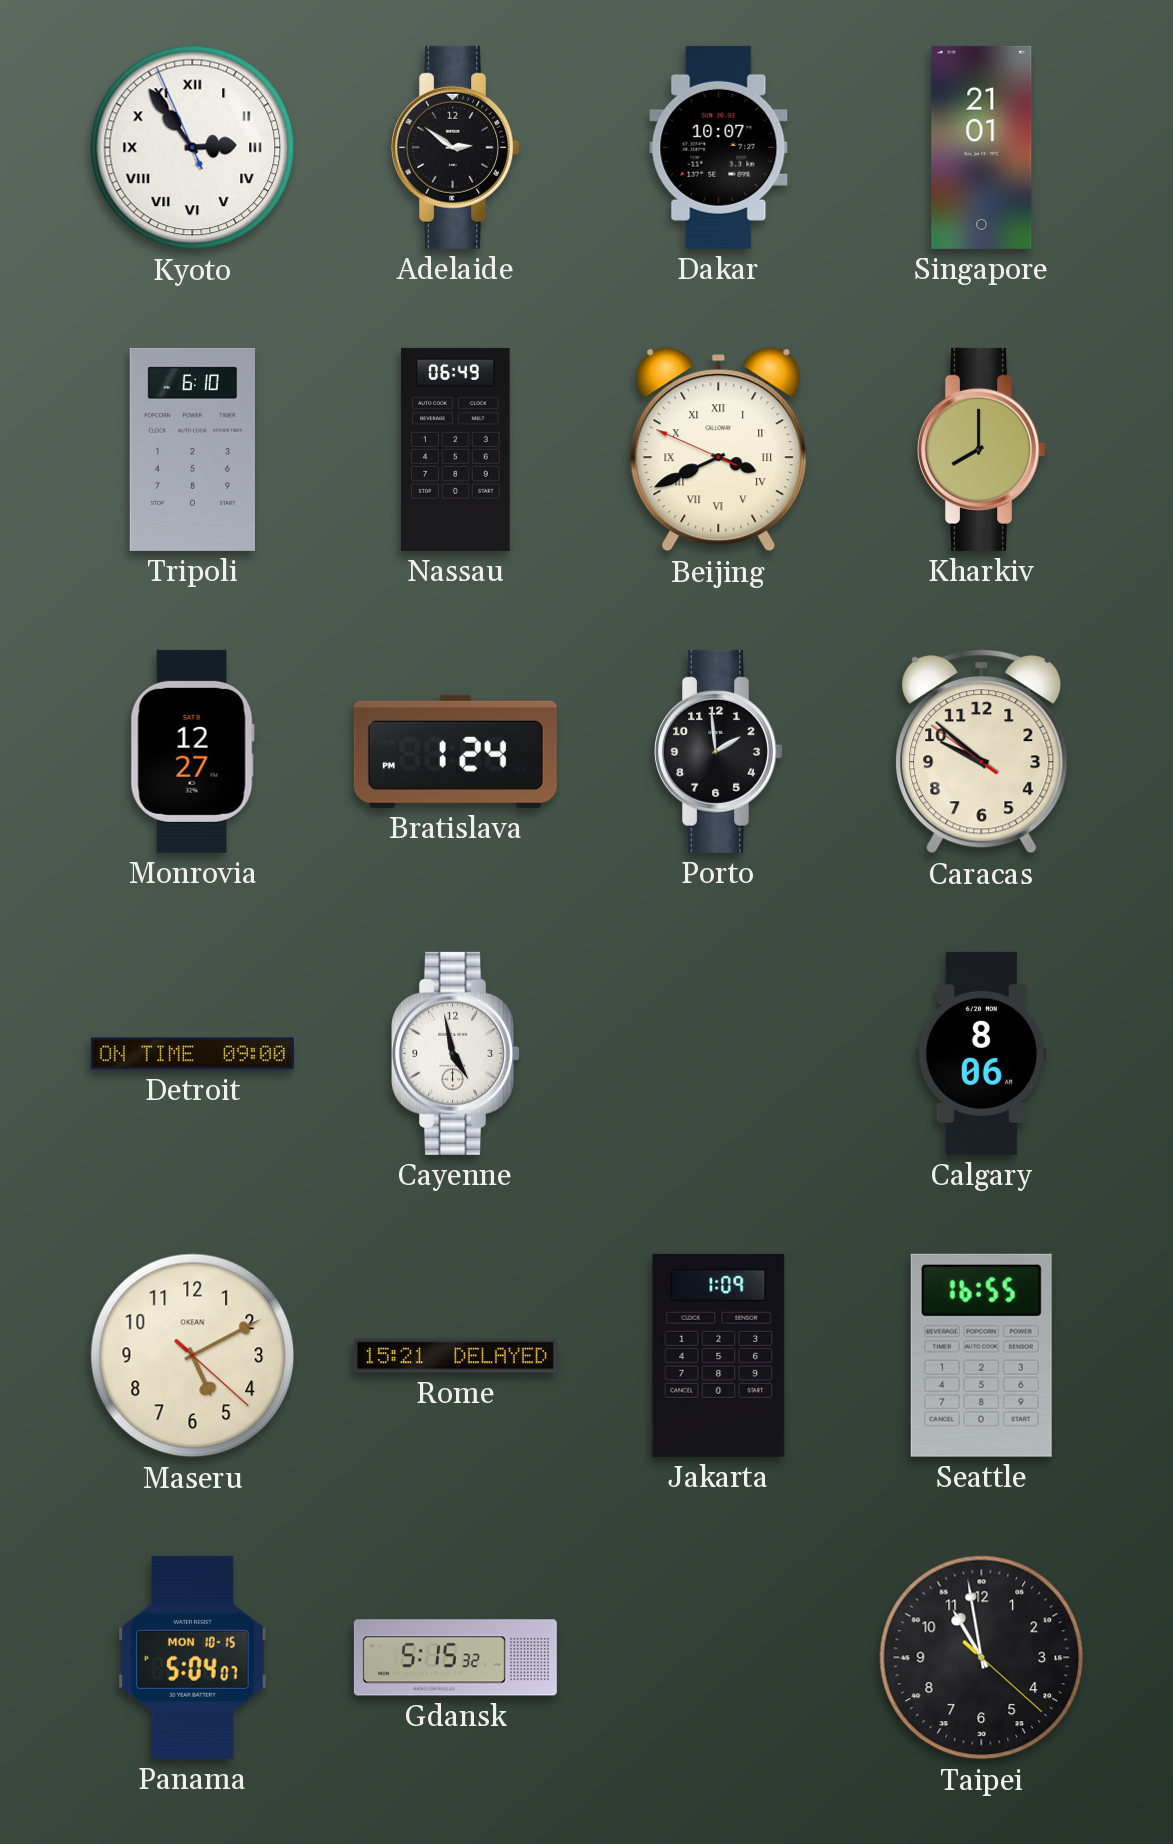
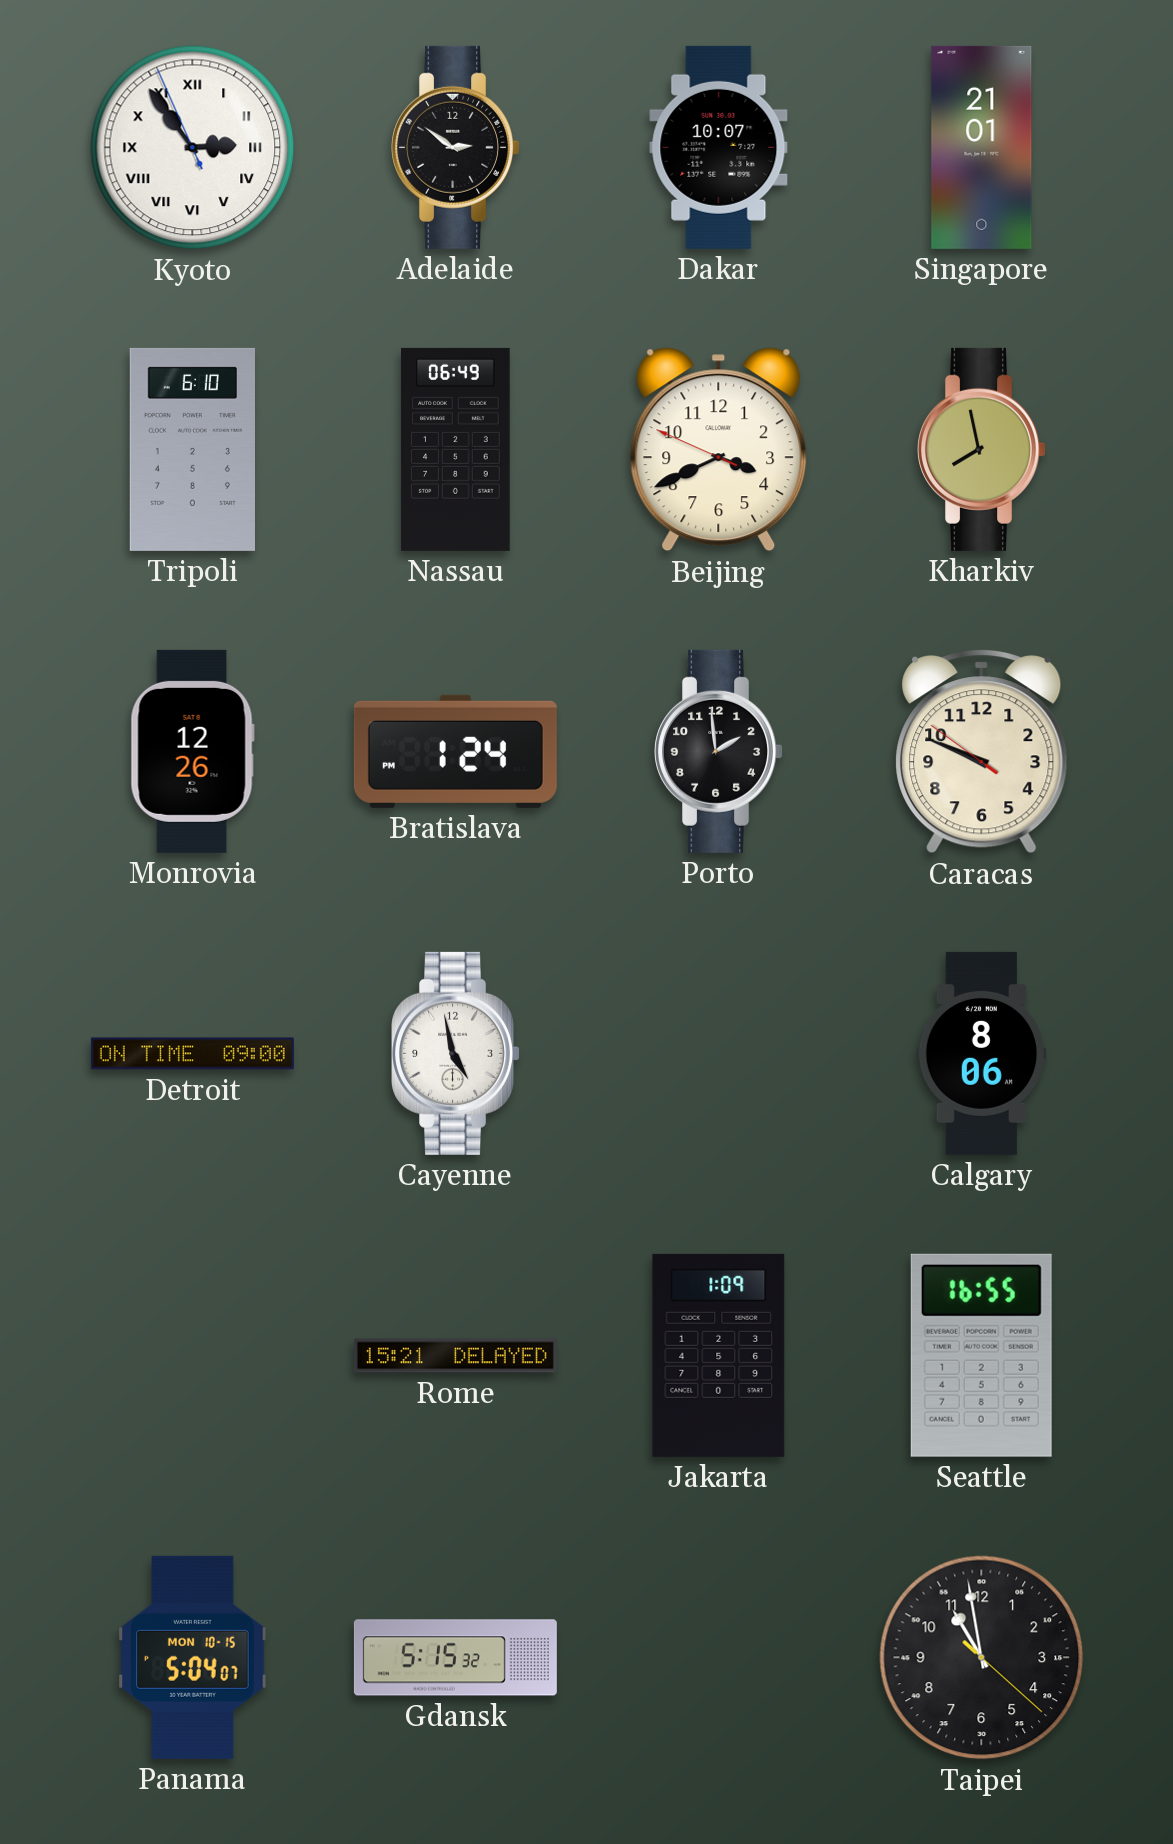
Beijing numerals: Roman -> Arabic (719, 450)
Kharkiv: 8:00 -> 7:58 (981, 449)
Monrovia: 12:27 -> 12:26 (192, 751)
Caracas: 9:51 -> 9:48 (982, 752)
Maseru: 5:10 -> none (193, 1356)
